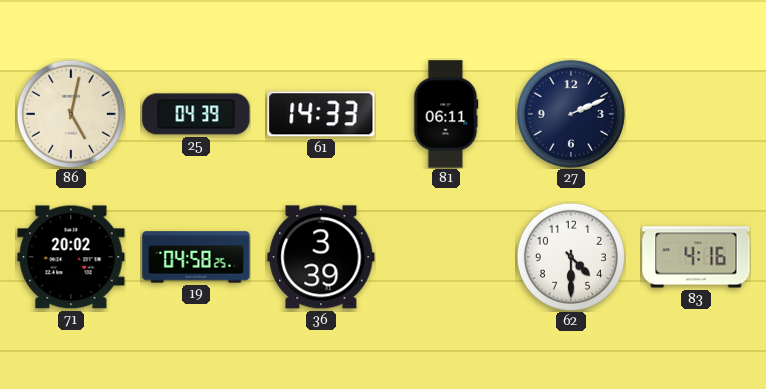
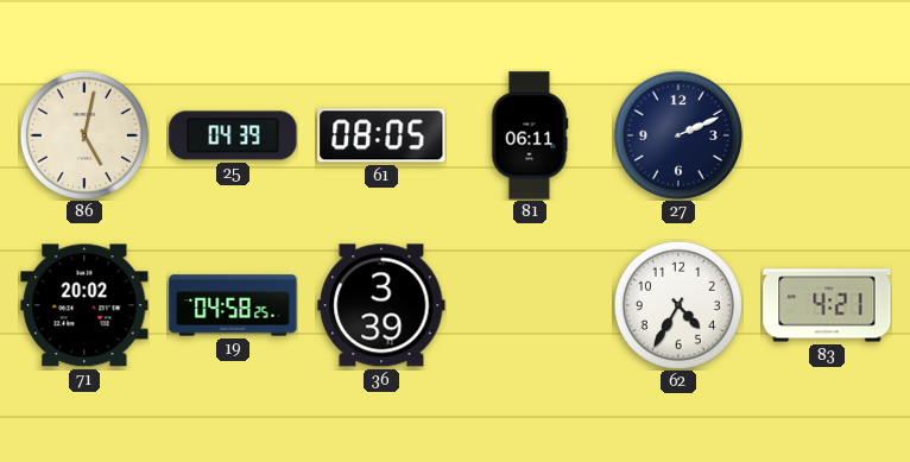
61: 14:33 -> 08:05 (381, 135)
62: 4:30 -> 4:35 (678, 305)
83: 4:16 -> 4:21 (827, 305)
